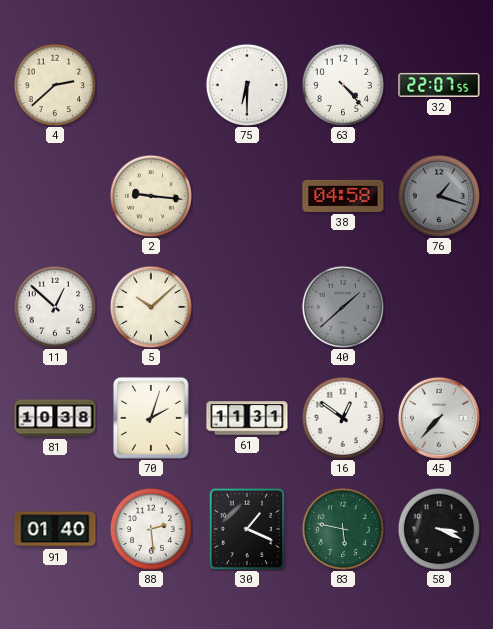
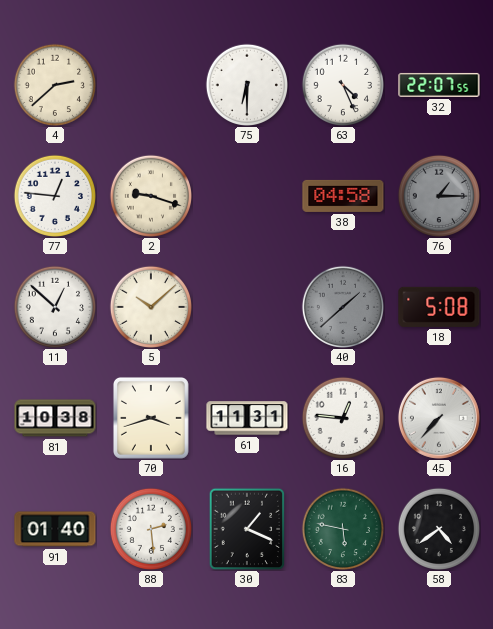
63: 4:23 -> 4:26 (342, 84)
77: none -> 12:46 (54, 195)
2: 9:16 -> 9:18 (150, 195)
76: 1:18 -> 1:15 (438, 195)
18: none -> 5:08 (439, 307)
70: 2:03 -> 3:42 (151, 418)
16: 12:51 -> 12:46 (342, 417)
58: 3:19 -> 4:39 (438, 528)
